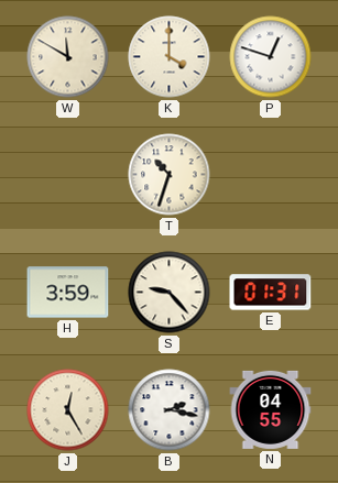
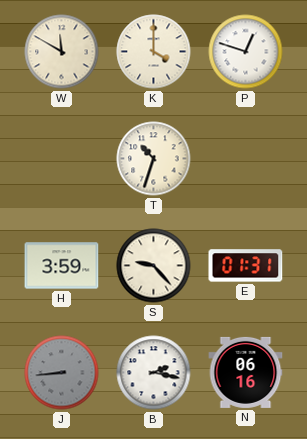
J: 12:25 -> 8:44 (62, 373)
J dial: cream -> grey (62, 373)
N: 04:55 -> 06:16 (246, 372)
